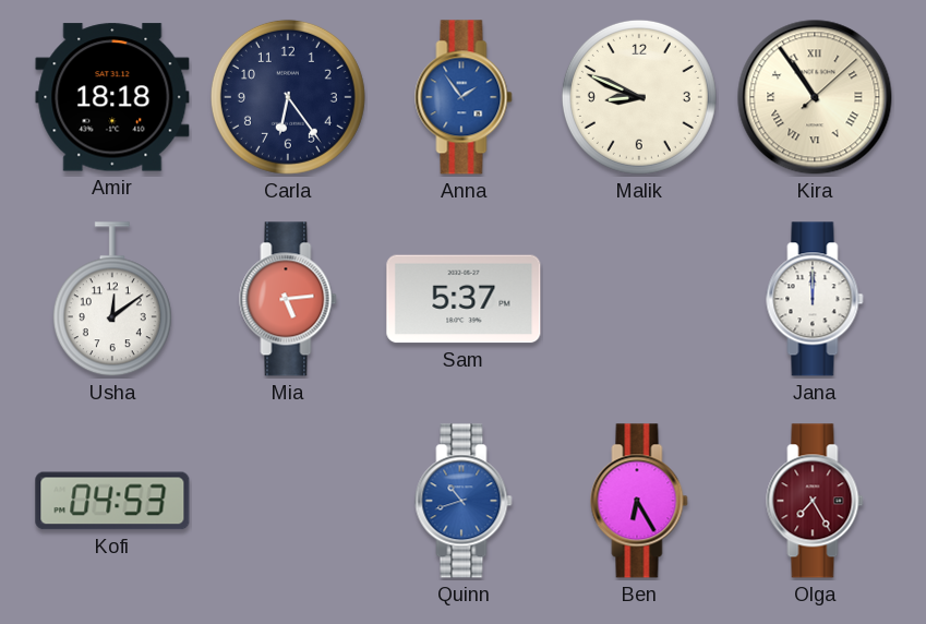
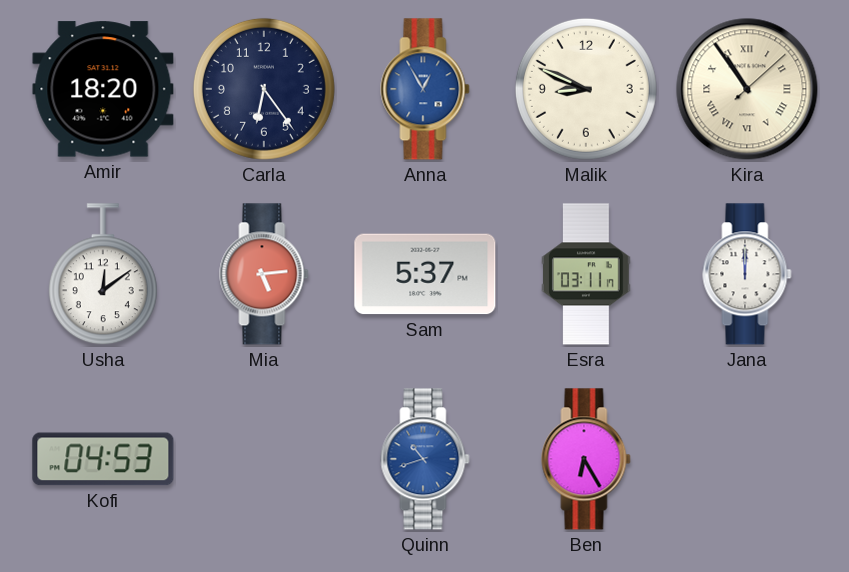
Amir: 18:18 -> 18:20 (103, 89)
Anna: 1:54 -> 12:55 (425, 89)
Esra: none -> 03:11 (587, 274)
Olga: 7:25 -> none (815, 501)
